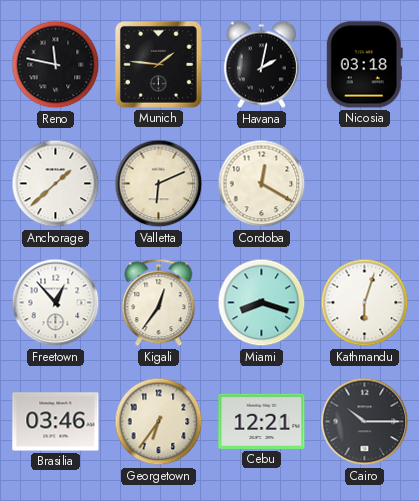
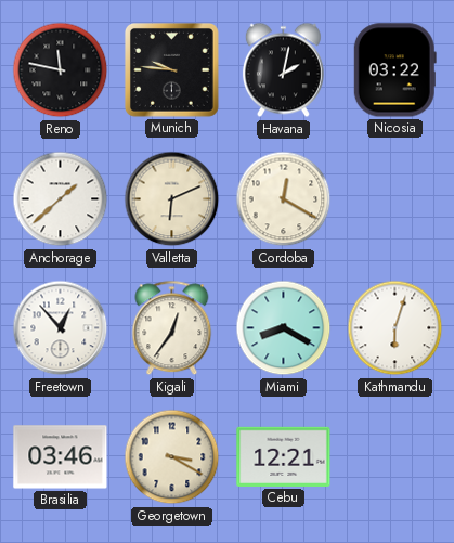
Munich: 1:46 -> 9:46 (171, 69)
Nicosia: 03:18 -> 03:22 (394, 70)
Miami: 8:18 -> 8:20 (284, 328)
Georgetown: 6:36 -> 3:20 (172, 457)
Cairo: 10:15 -> none (365, 422)
